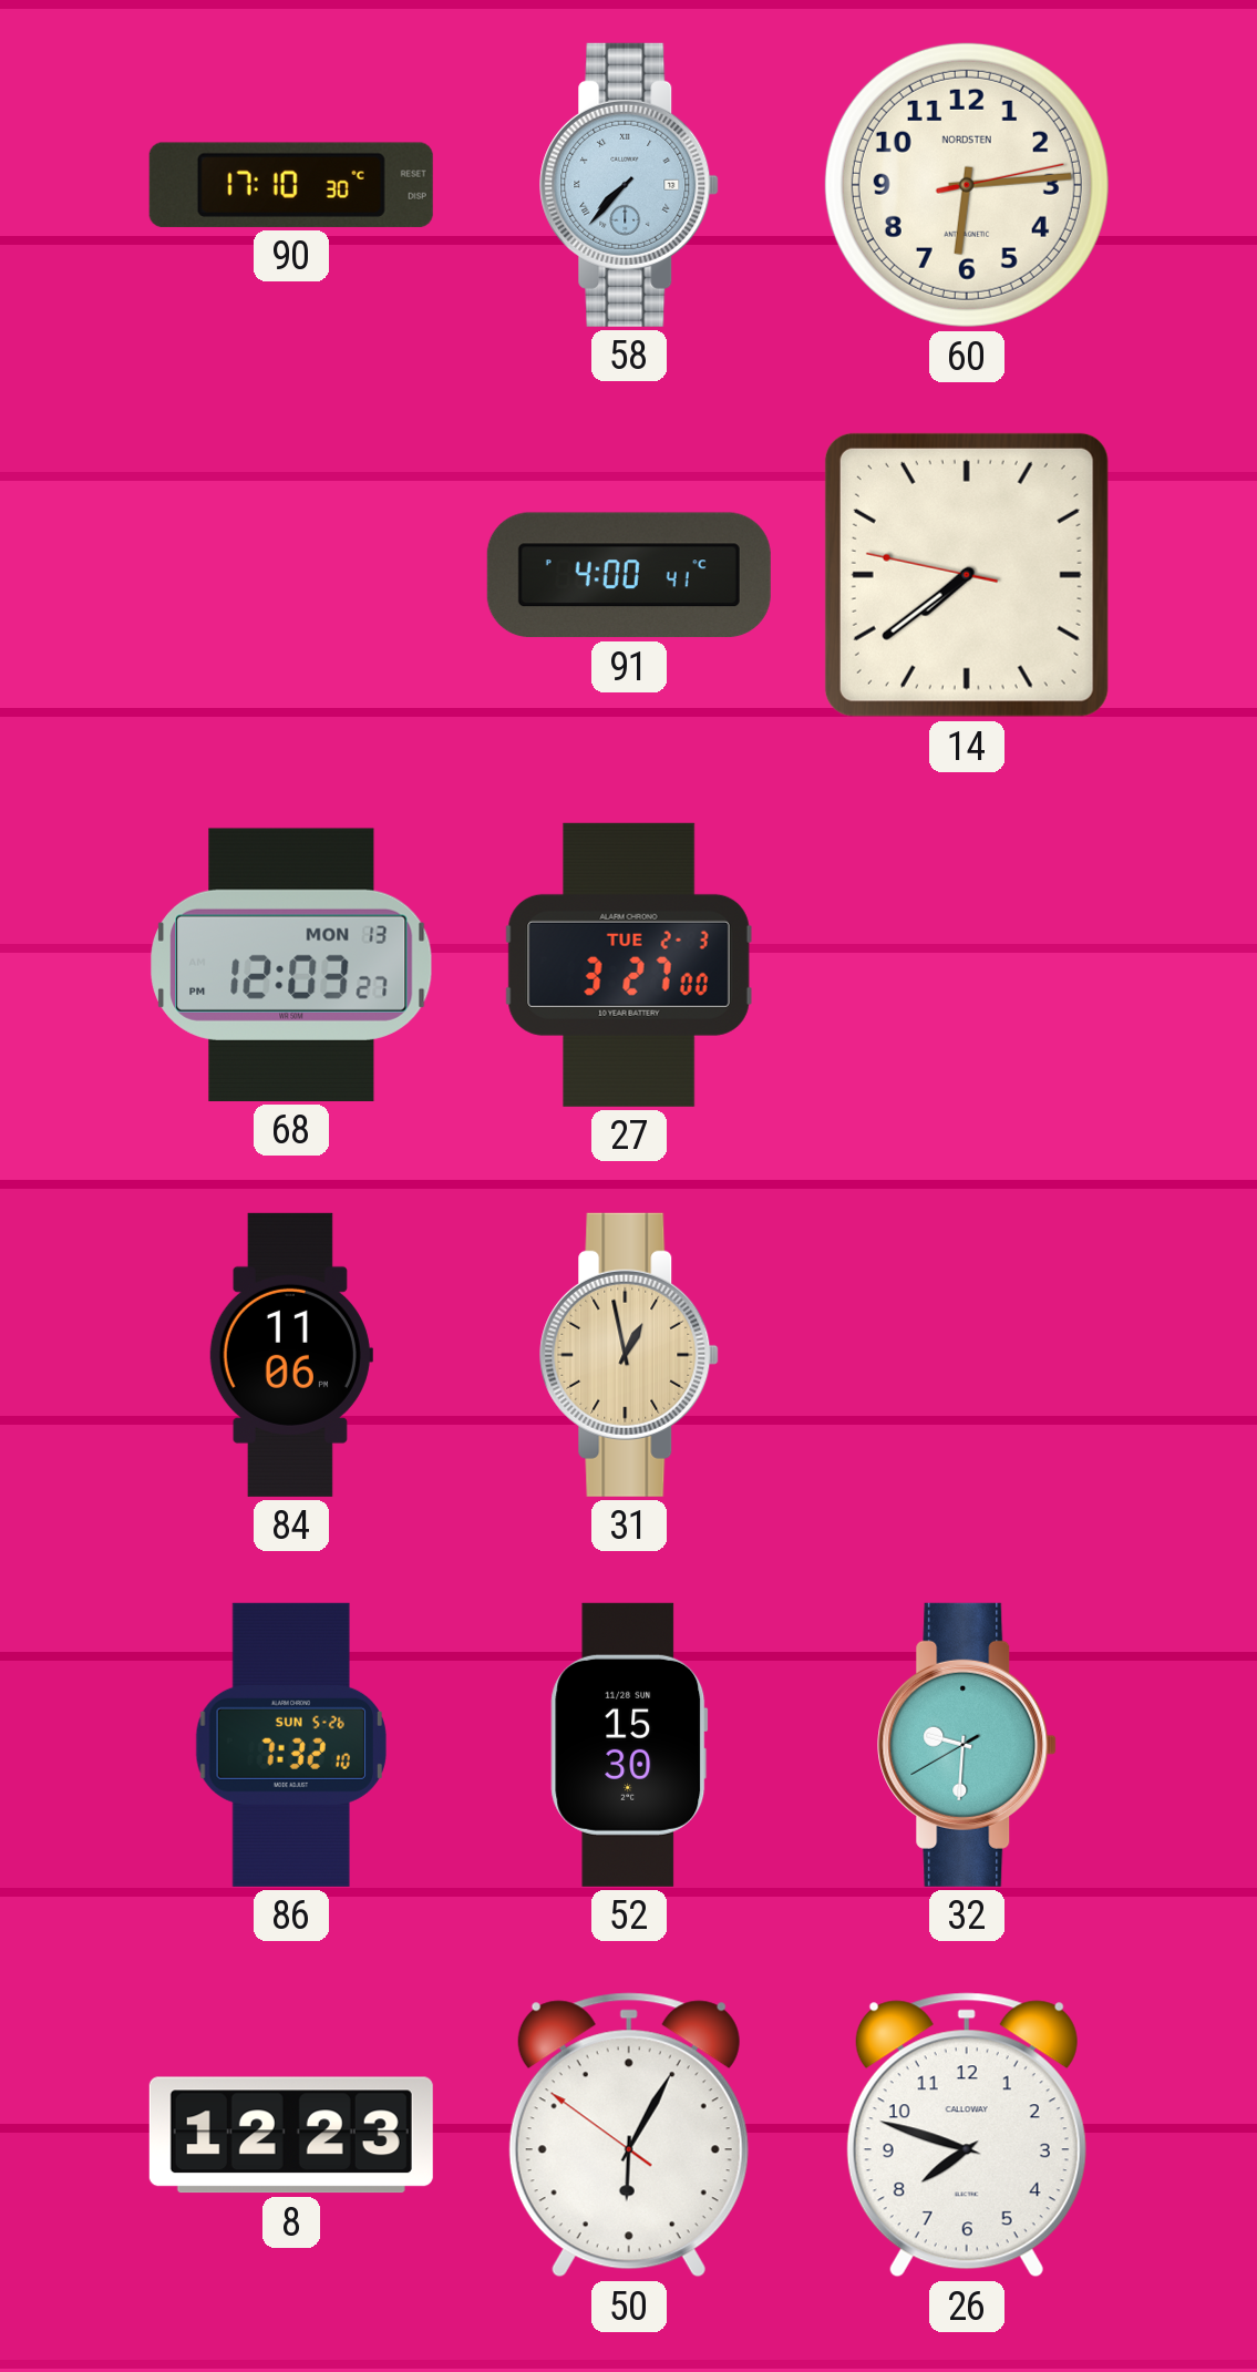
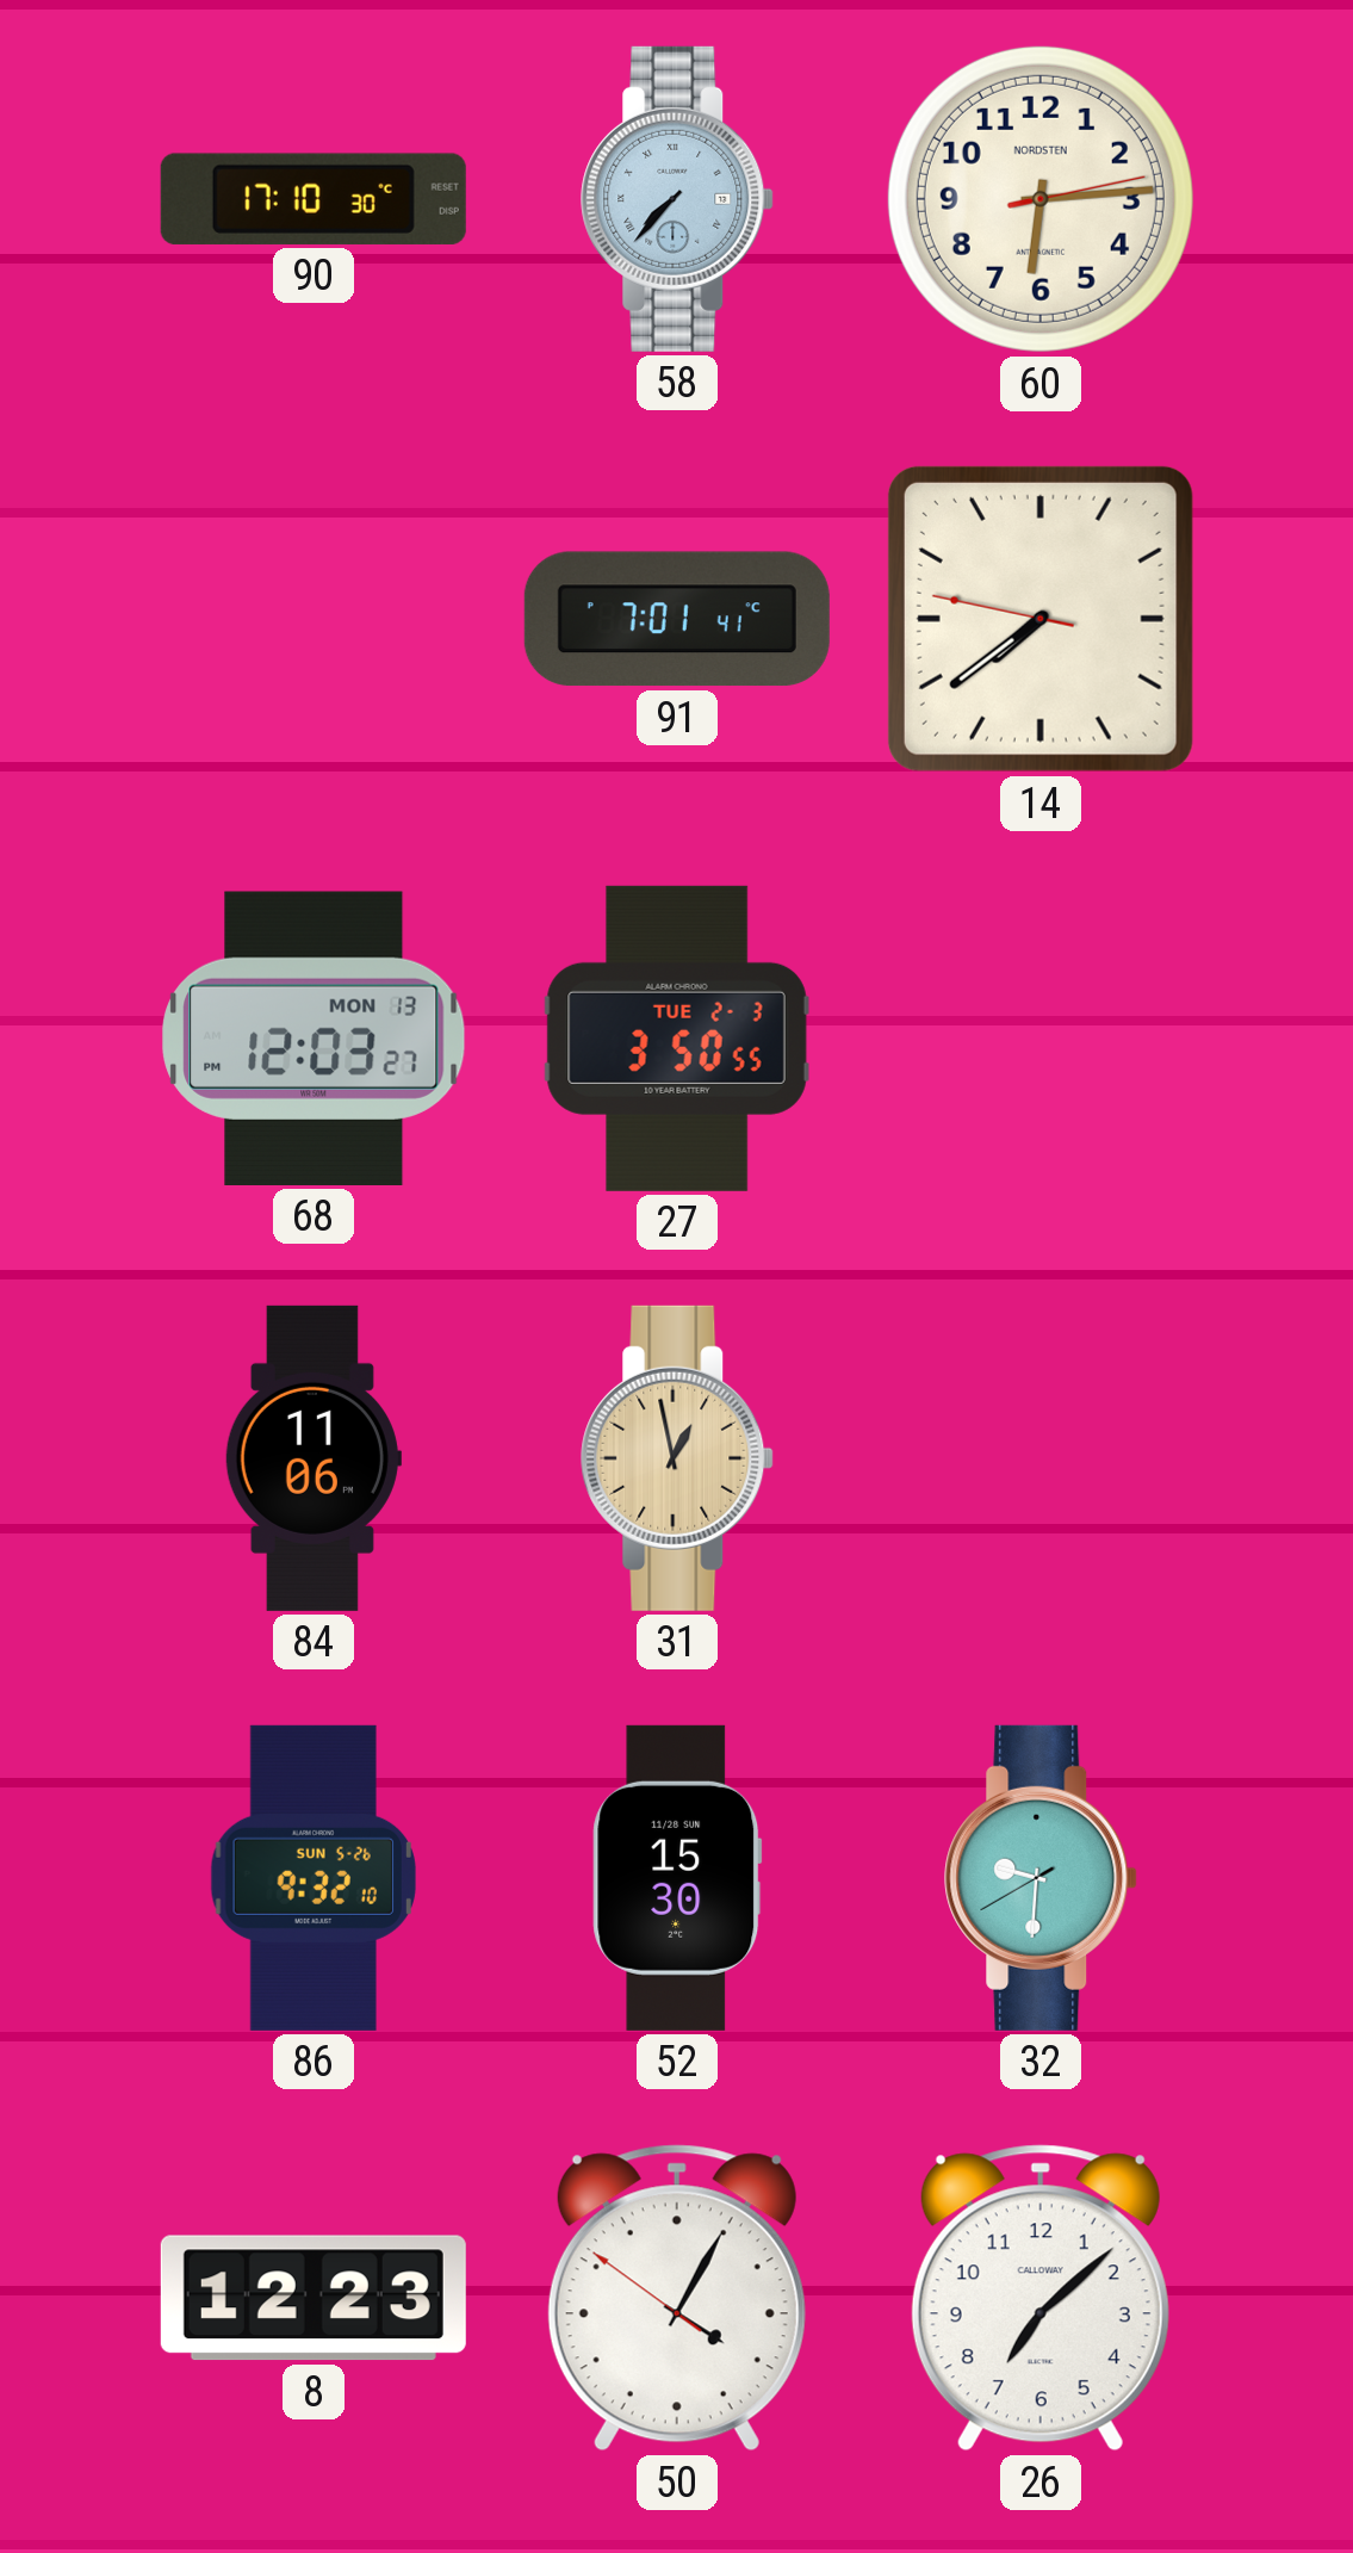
91: 4:00 -> 7:01 (677, 619)
27: 3:27 -> 3:50 (677, 1039)
86: 7:32 -> 9:32 (314, 1878)
50: 6:04 -> 4:04 (677, 2298)
26: 7:48 -> 7:08 (1041, 2298)
